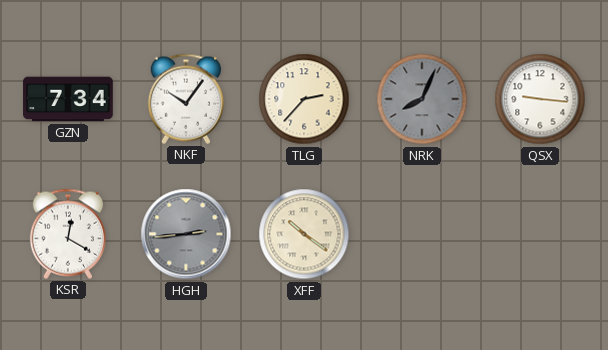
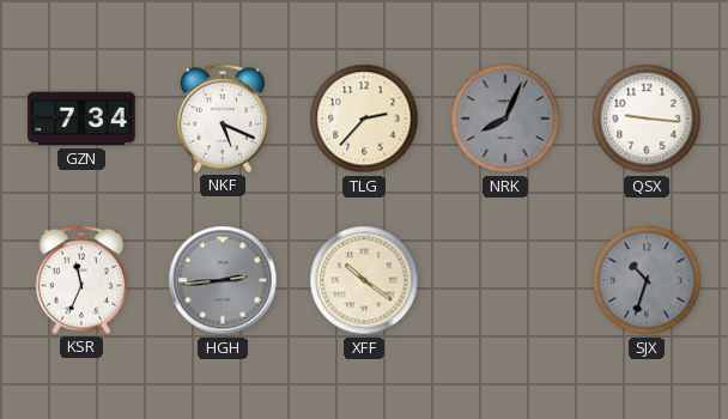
NKF: 10:06 -> 5:19 (222, 119)
KSR: 12:20 -> 11:34 (80, 280)
SJX: none -> 10:33 (647, 280)
